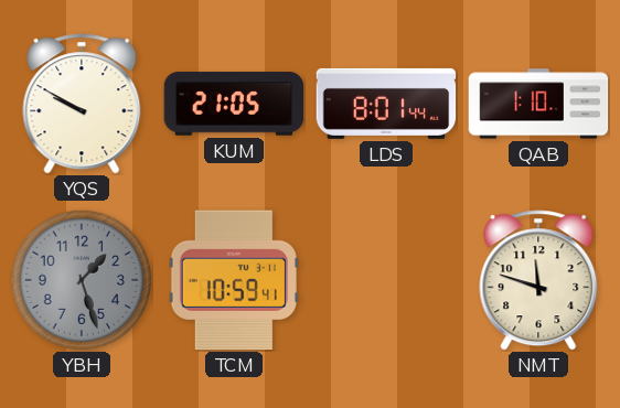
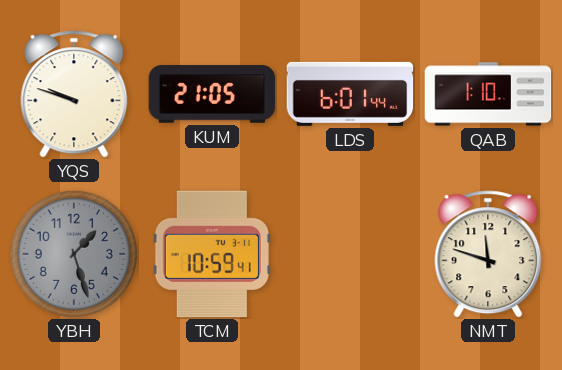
YQS: 9:50 -> 9:48 (74, 94)
LDS: 8:01 -> 6:01 (350, 94)
